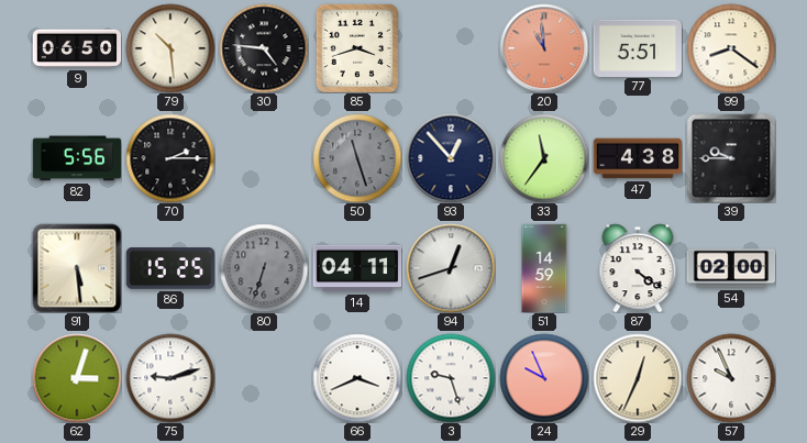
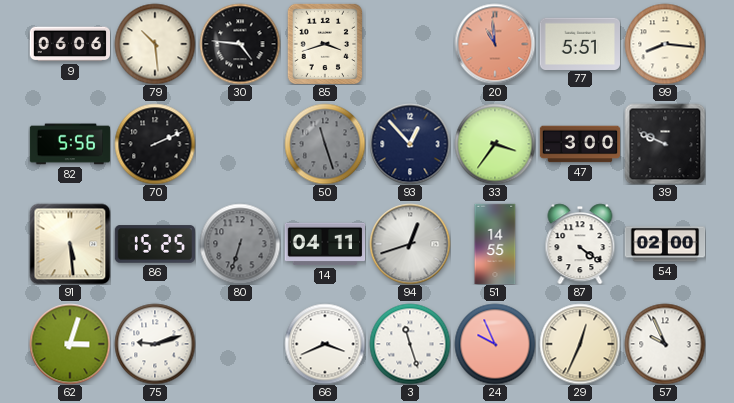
9: 06:50 -> 06:06 (69, 44)
99: 8:21 -> 8:16 (665, 44)
70: 2:15 -> 2:11 (155, 144)
33: 11:36 -> 3:36 (495, 144)
47: 4:38 -> 3:00 (580, 144)
39: 9:45 -> 9:49 (665, 144)
51: 14:59 -> 14:55 (495, 244)
3: 9:27 -> 11:27 (410, 344)
